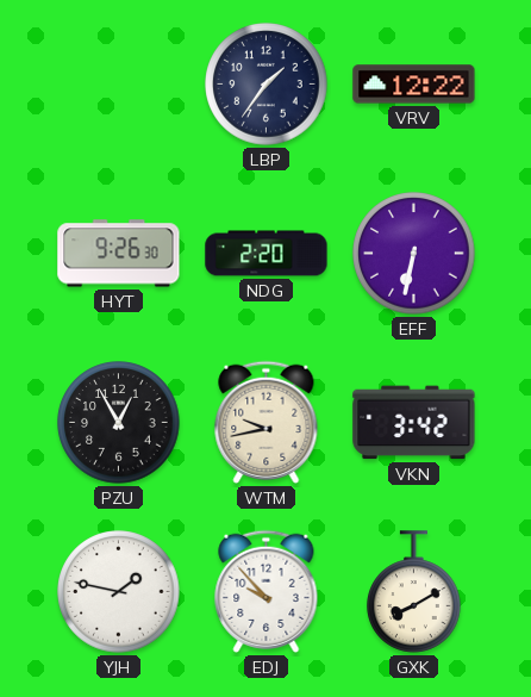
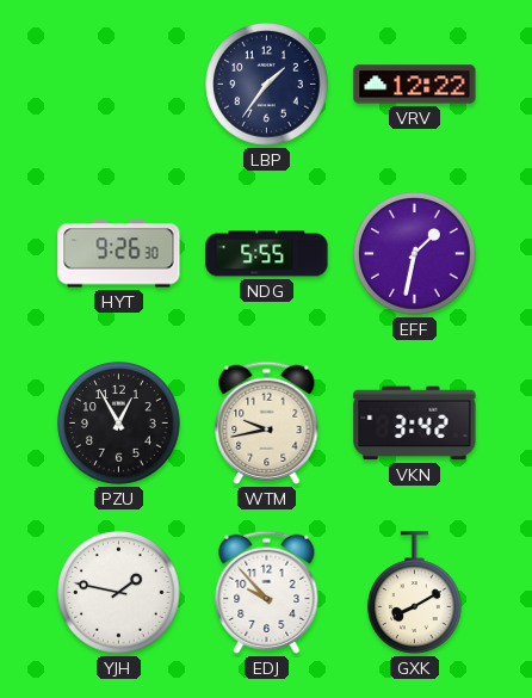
NDG: 2:20 -> 5:55 (267, 254)
EFF: 6:32 -> 1:32 (415, 254)
